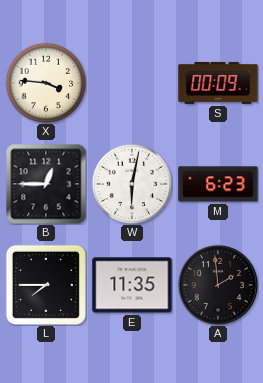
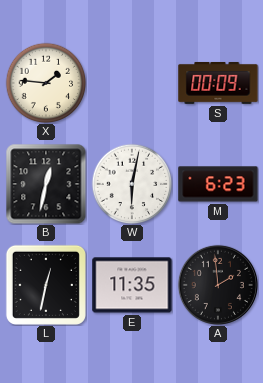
X: 3:46 -> 1:46 (46, 83)
B: 12:45 -> 12:32 (46, 184)
L: 7:45 -> 12:32 (46, 285)
